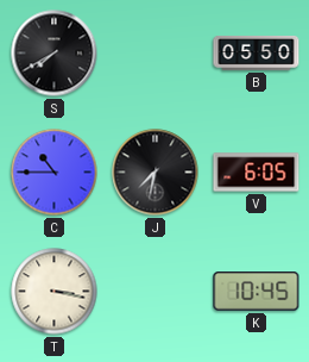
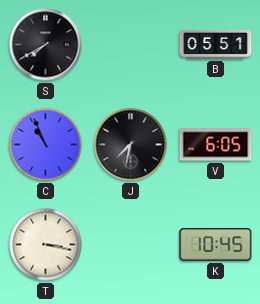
B: 05:50 -> 05:51 (216, 45)
C: 10:45 -> 10:56 (46, 145)
